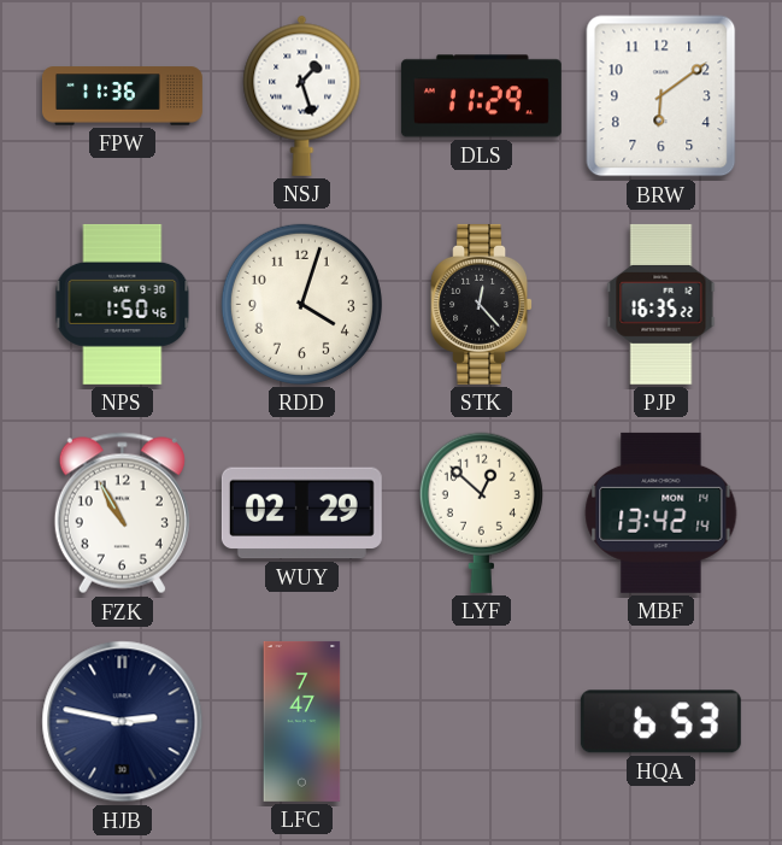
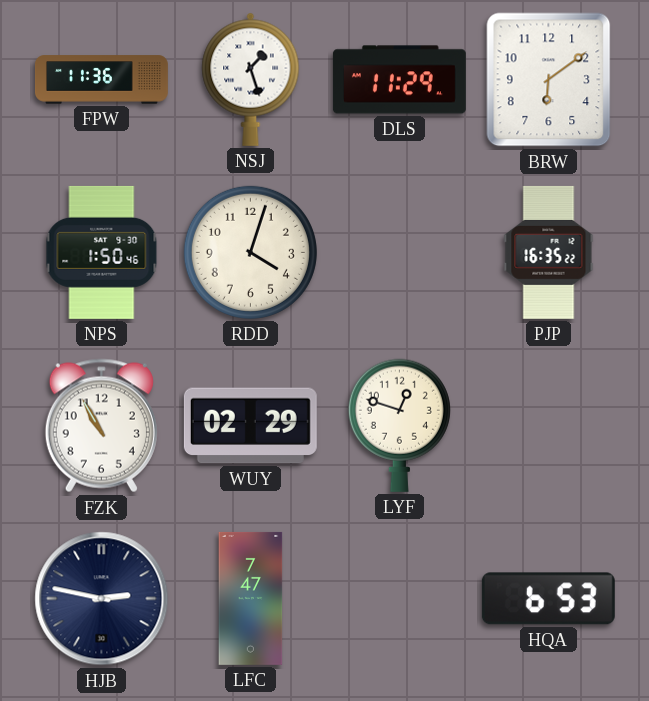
STK: 12:23 -> none (481, 304)
LYF: 12:52 -> 12:48 (399, 425)
MBF: 13:42 -> none (662, 512)
